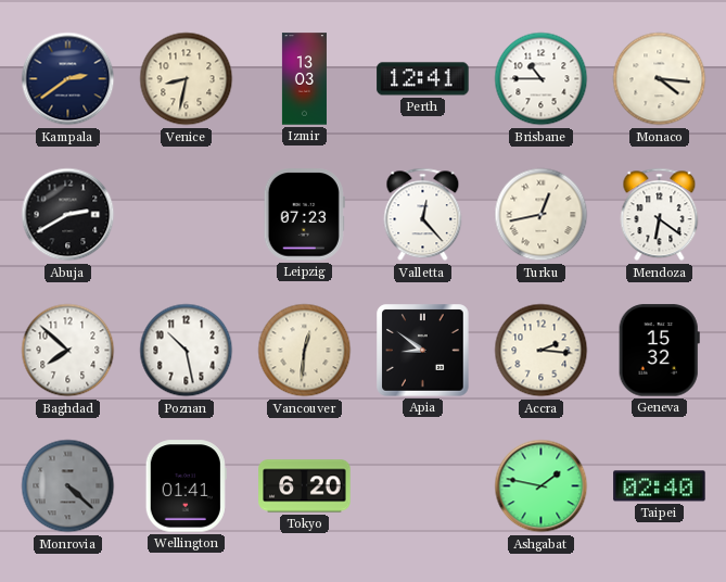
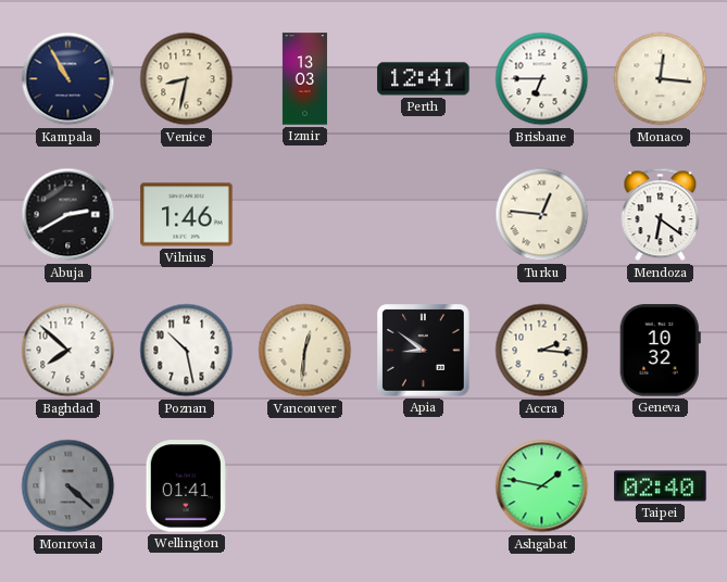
Kampala: 2:39 -> 10:55 (68, 79)
Brisbane: 10:45 -> 6:45 (542, 79)
Monaco: 4:16 -> 12:16 (661, 79)
Vilnius: none -> 1:46 (187, 215)
Leipzig: 07:23 -> none (304, 215)
Valletta: 12:23 -> none (423, 215)
Turku: 12:43 -> 12:46 (542, 215)
Geneva: 15:32 -> 10:32 (660, 351)
Tokyo: 6:20 -> none (305, 486)
